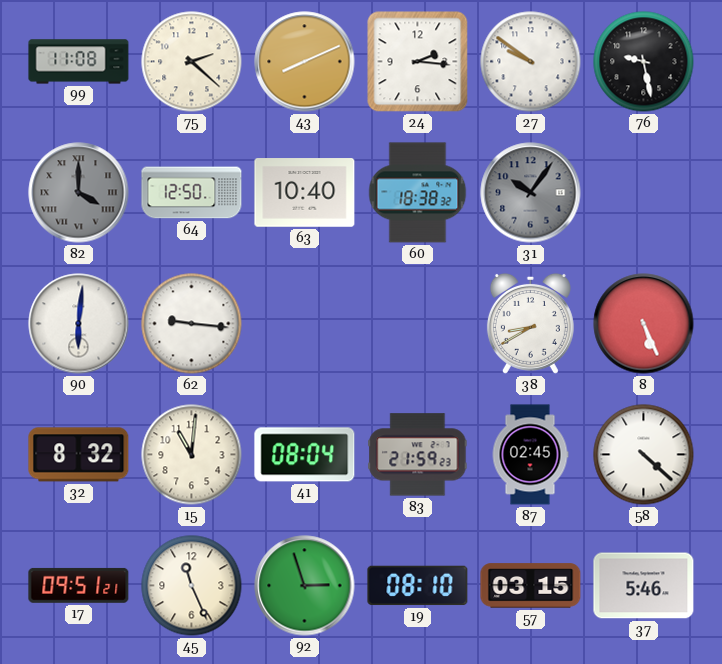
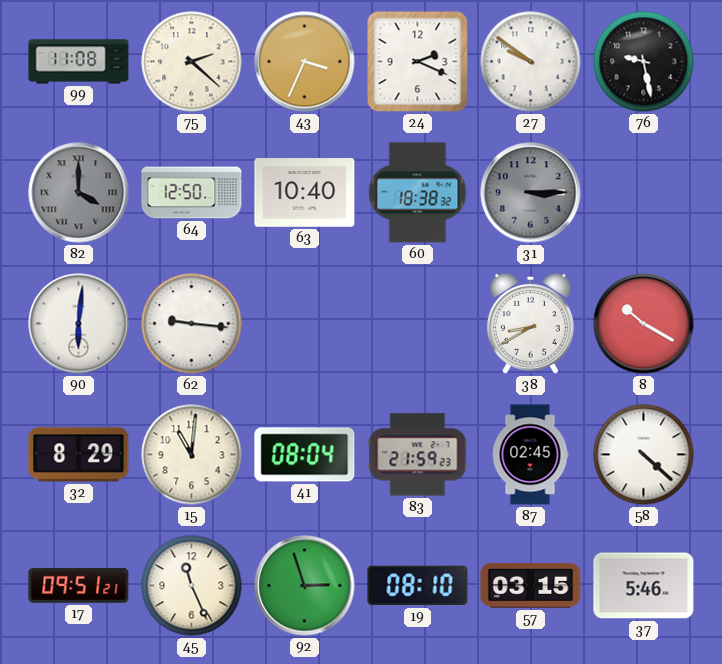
43: 8:11 -> 3:34 (305, 62)
24: 2:16 -> 2:19 (418, 62)
31: 10:06 -> 3:15 (531, 193)
8: 5:26 -> 10:20 (644, 324)
32: 8:32 -> 8:29 (79, 455)
